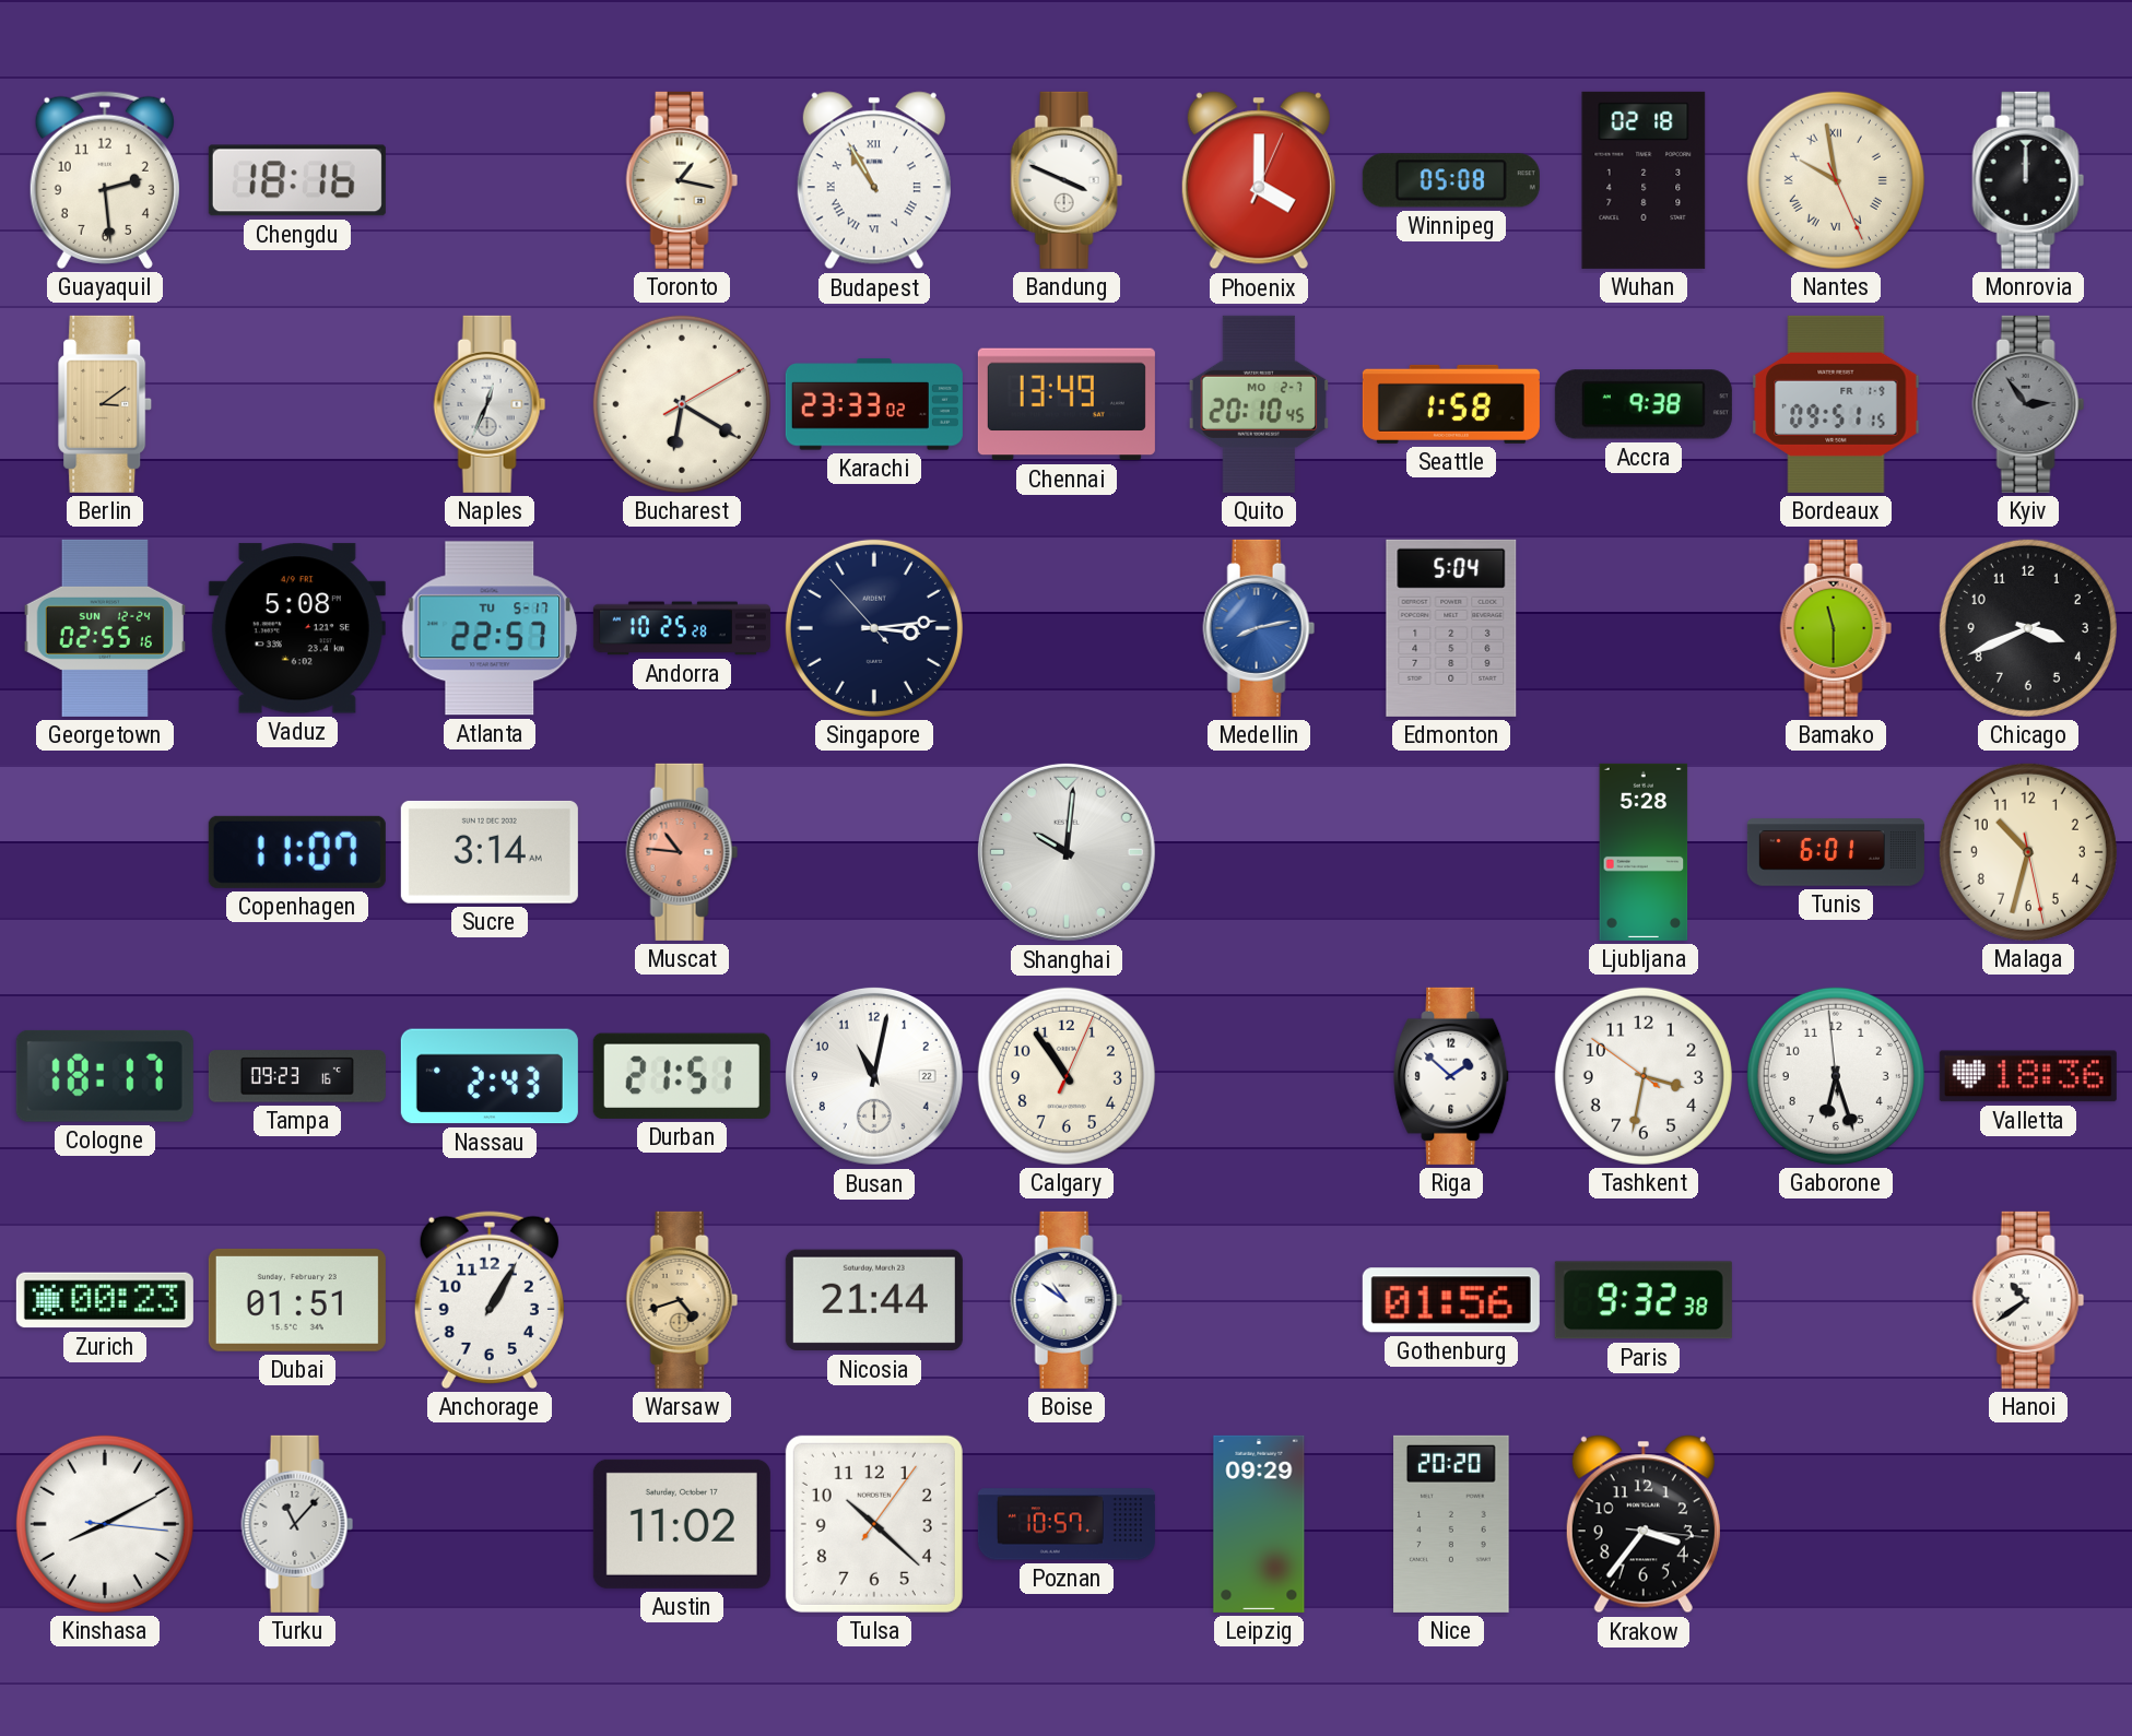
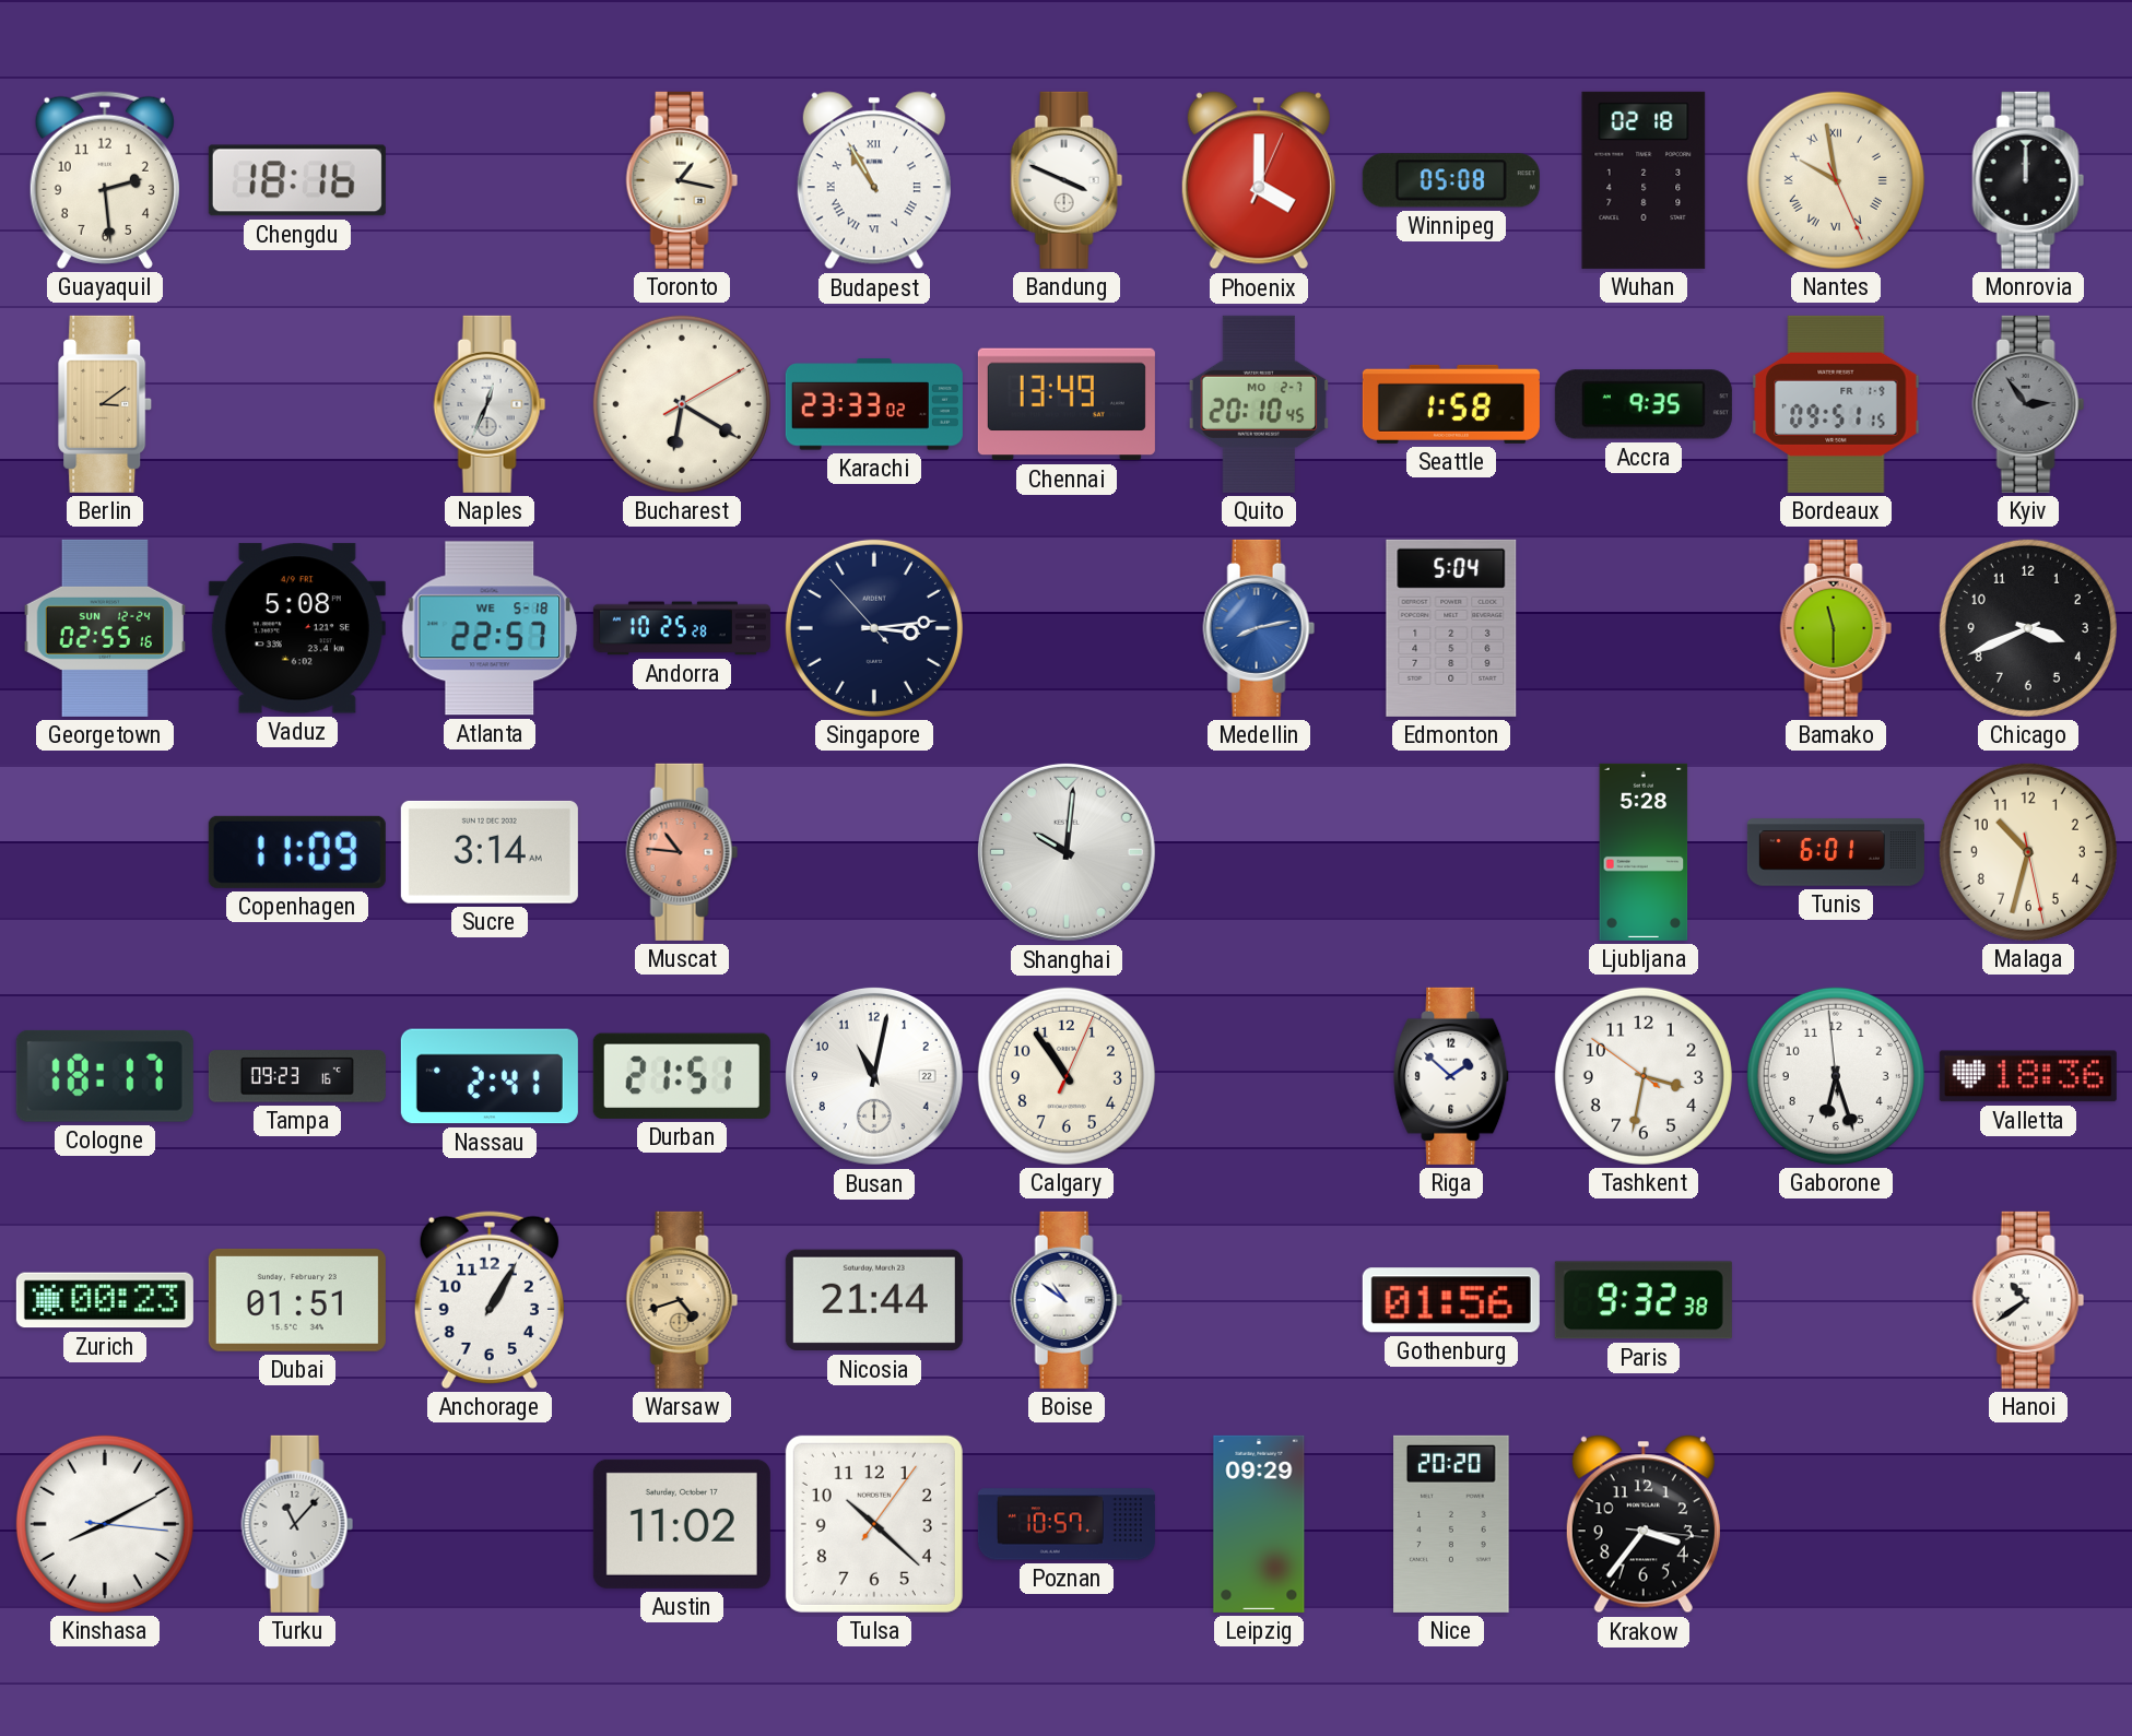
Accra: 9:38 -> 9:35 (1644, 404)
Atlanta date: TU 5-17 -> WE 5-18 (490, 628)
Copenhagen: 11:07 -> 11:09 (297, 852)
Nassau: 2:43 -> 2:41 (490, 1076)
